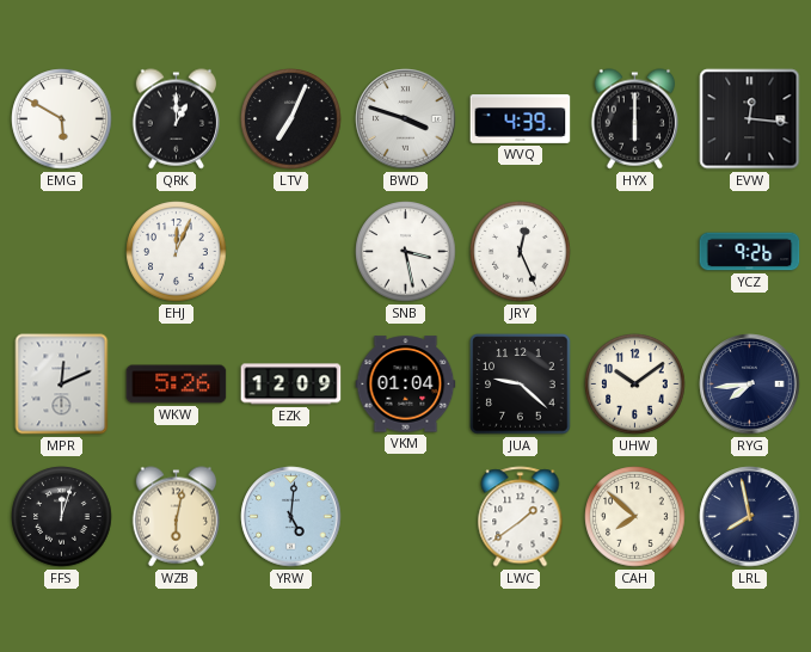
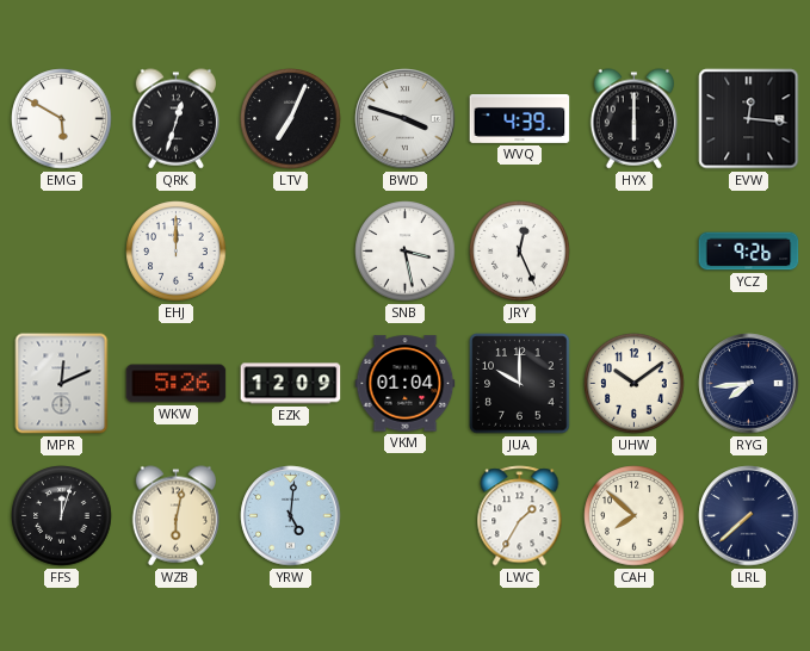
QRK: 1:00 -> 12:33 (177, 119)
EHJ: 12:04 -> 12:00 (177, 252)
JUA: 9:22 -> 10:00 (520, 384)
LWC: 1:39 -> 1:35 (520, 516)
LRL: 7:58 -> 7:38 (749, 516)
